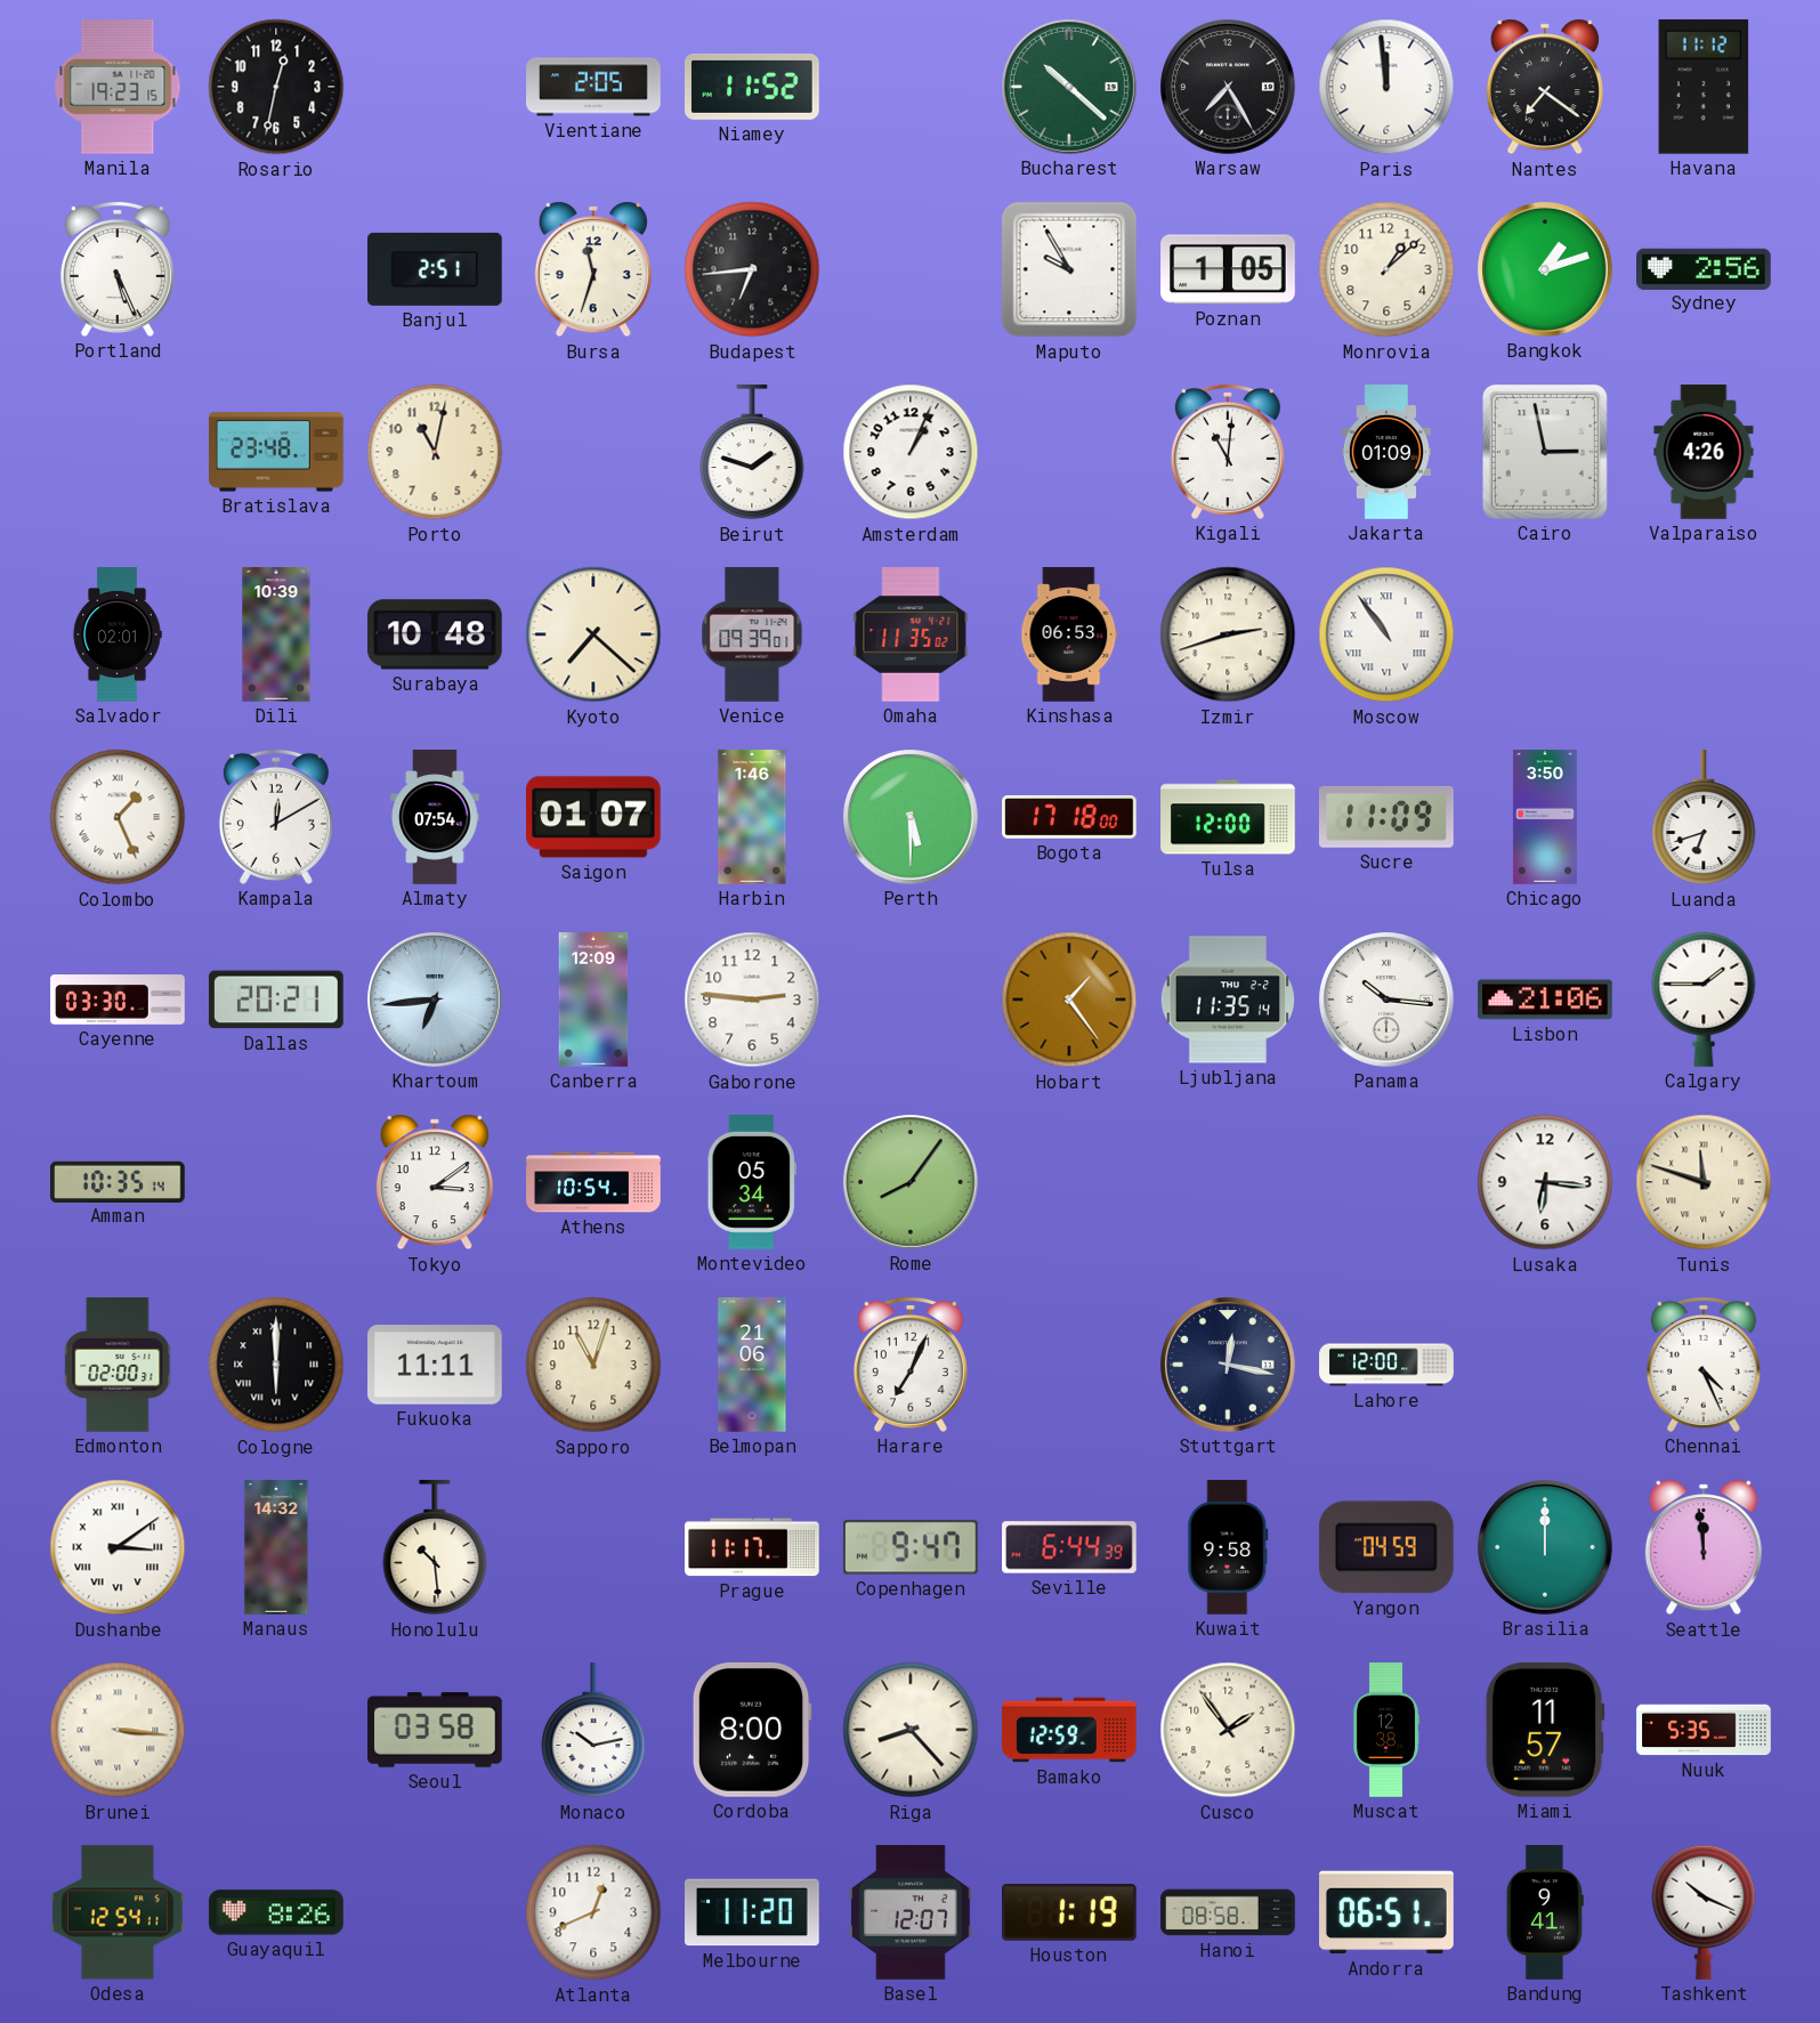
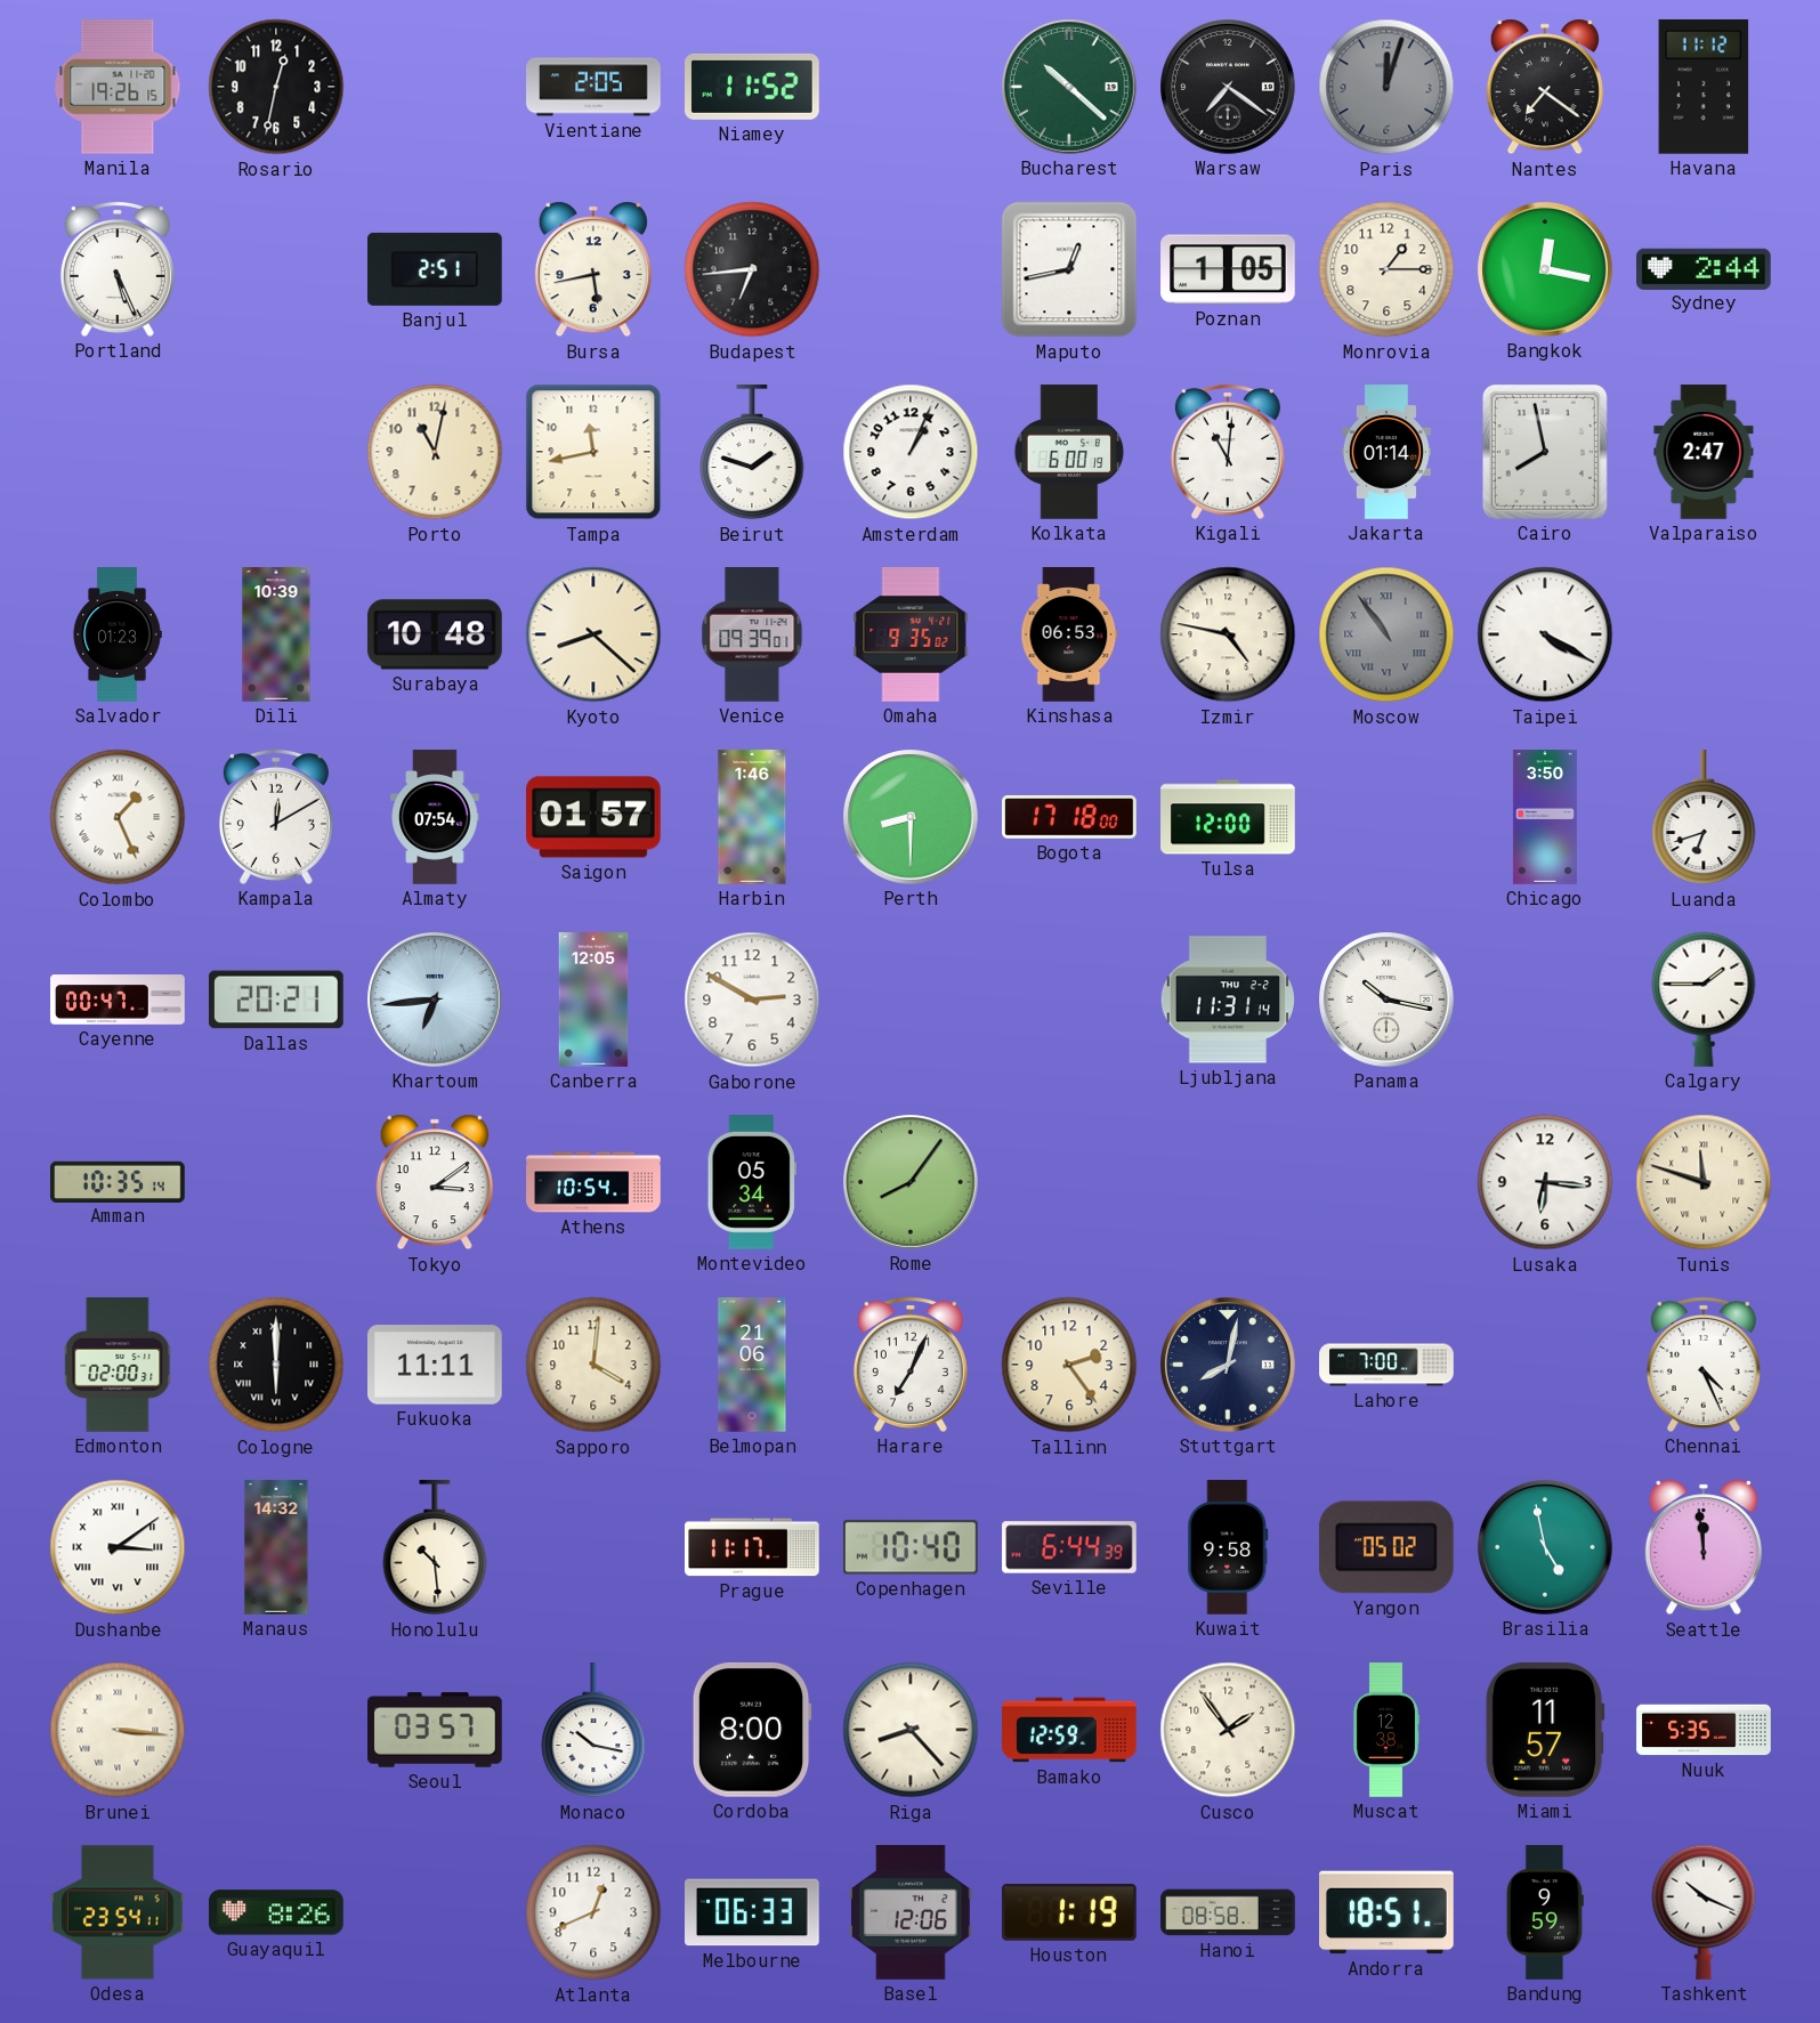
Manila: 19:23 -> 19:26 (118, 88)
Warsaw: 7:25 -> 7:21 (1229, 88)
Paris: 11:59 -> 12:03 (1386, 87)
Paris dial: white -> grey (1386, 87)
Bursa: 11:33 -> 5:43 (593, 269)
Maputo: 9:55 -> 12:43 (1069, 269)
Monrovia: 1:08 -> 1:15 (1386, 269)
Bangkok: 1:12 -> 12:17 (1546, 270)
Sydney: 2:56 -> 2:44 (1705, 268)
Bratislava: 23:48 -> none (276, 452)
Tampa: none -> 11:43 (593, 452)
Kolkata: none -> 6:00 (1069, 452)
Jakarta: 01:09 -> 01:14 (1386, 452)
Cairo: 2:58 -> 7:58 (1545, 452)
Valparaiso: 4:26 -> 2:47 (1704, 452)
Salvador: 02:01 -> 01:23 (118, 634)
Kyoto: 7:22 -> 8:22 (593, 634)
Omaha: 11:35 -> 9:35 (911, 636)
Izmir: 2:42 -> 4:47 (1228, 634)
Moscow dial: white -> grey (1386, 634)
Taipei: none -> 4:20 (1545, 634)
Saigon: 01:07 -> 01:57 (594, 817)
Perth: 5:30 -> 8:30 (912, 818)
Sucre: 11:09 -> none (1388, 817)
Cayenne: 03:30 -> 00:47 (118, 1000)
Canberra: 12:09 -> 12:05 (593, 1000)
Gaborone: 2:46 -> 2:50 (752, 1000)
Hobart: 1:24 -> none (1069, 1000)
Ljubljana: 11:35 -> 11:31 (1228, 1000)
Panama: 10:16 -> 10:17 (1388, 1001)
Lisbon: 21:06 -> none (1546, 1000)
Sapporo: 11:03 -> 4:01 (593, 1365)
Tallinn: none -> 2:24 (1069, 1365)
Stuttgart: 12:17 -> 8:02 (1229, 1366)
Lahore: 12:00 -> 7:00 (1386, 1365)
Copenhagen: 9:47 -> 10:40 (912, 1547)
Yangon: 04:59 -> 05:02 (1386, 1547)
Brasilia: 12:00 -> 4:58 (1546, 1548)
Seoul: 03:58 -> 03:57 (435, 1730)
Monaco: 10:13 -> 10:17 (593, 1731)
Odesa: 12:54 -> 23:54 (119, 1912)
Melbourne: 11:20 -> 06:33 (753, 1912)
Basel: 12:07 -> 12:06 (912, 1913)
Andorra: 06:51 -> 18:51 (1388, 1912)
Bandung: 9:41 -> 9:59 (1545, 1912)
